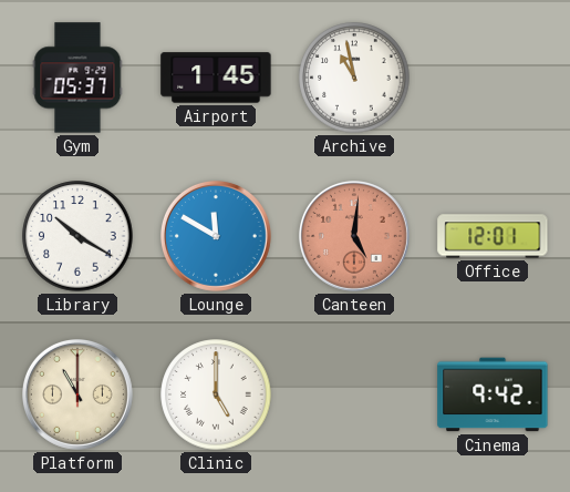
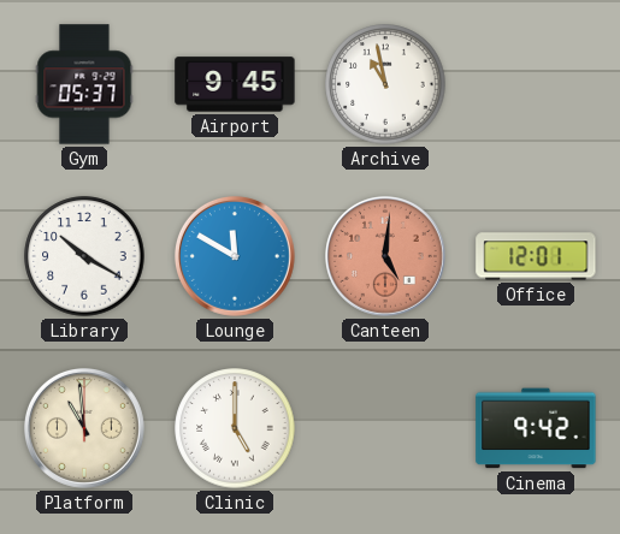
Airport: 1:45 -> 9:45 (235, 84)
Platform: 11:00 -> 10:59 (84, 428)
